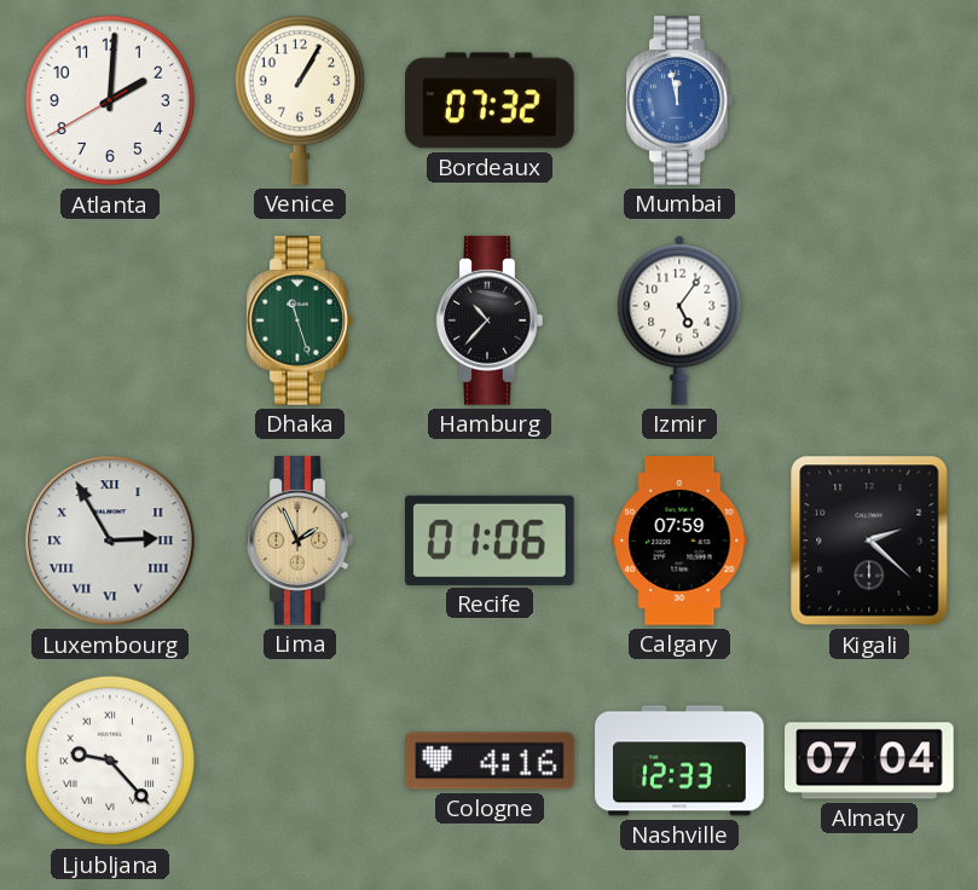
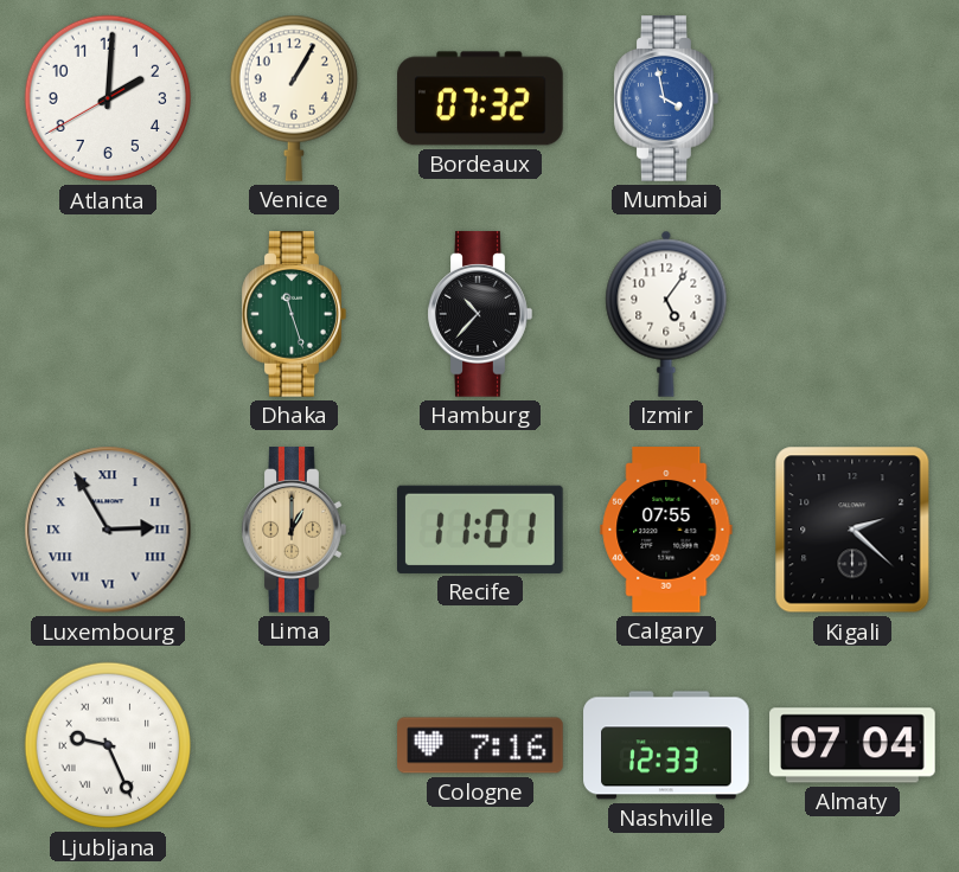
Mumbai: 11:58 -> 3:58 (666, 98)
Lima: 1:56 -> 1:00 (294, 530)
Recife: 01:06 -> 11:01 (481, 530)
Calgary: 07:59 -> 07:55 (666, 530)
Ljubljana: 9:23 -> 9:26 (108, 745)
Cologne: 4:16 -> 7:16 (480, 745)
